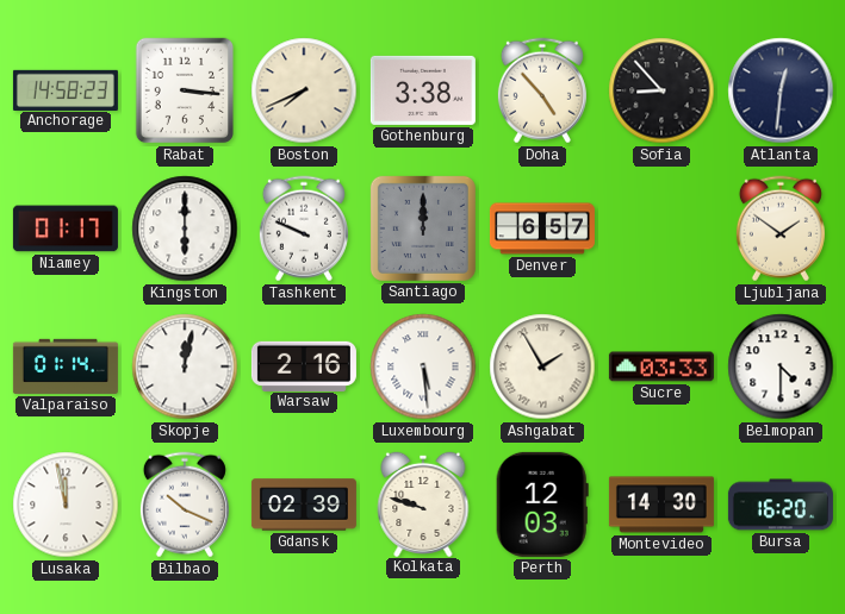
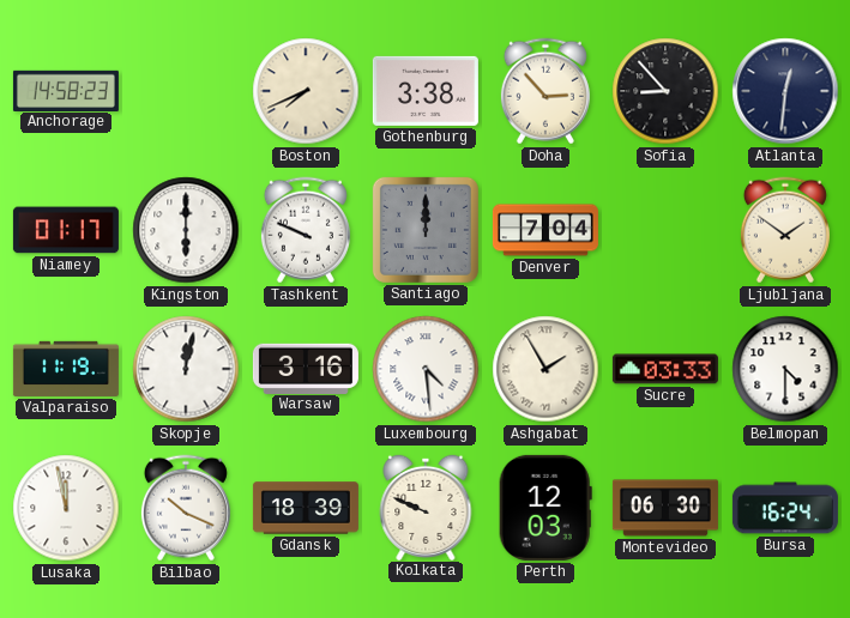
Rabat: 3:16 -> none (184, 90)
Doha: 4:53 -> 2:53 (545, 91)
Denver: 6:57 -> 7:04 (545, 230)
Valparaiso: 01:14 -> 11:19 (66, 369)
Warsaw: 2:16 -> 3:16 (306, 368)
Luxembourg: 5:29 -> 4:29 (426, 369)
Gdansk: 02:39 -> 18:39 (306, 508)
Kolkata: 9:48 -> 9:49 (426, 507)
Montevideo: 14:30 -> 06:30 (665, 508)
Bursa: 16:20 -> 16:24 (785, 508)
